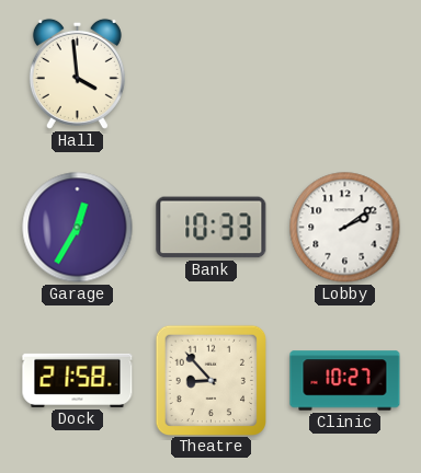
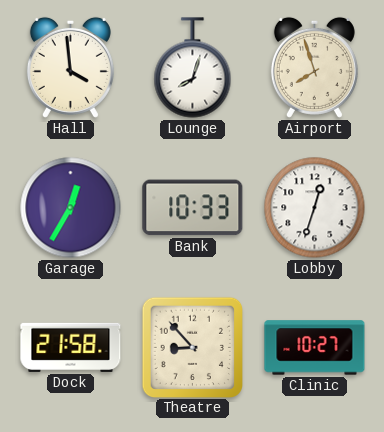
Lounge: none -> 8:03 (193, 68)
Airport: none -> 7:57 (314, 67)
Lobby: 2:09 -> 12:33 (315, 208)
